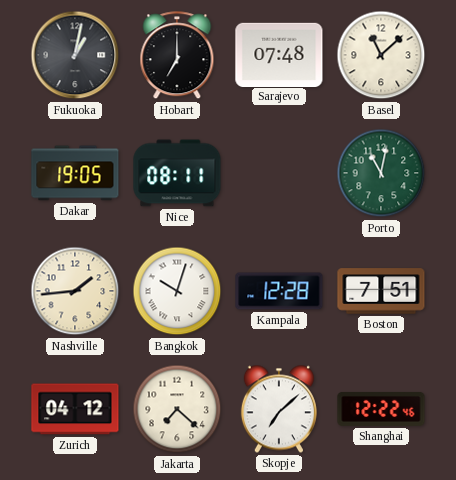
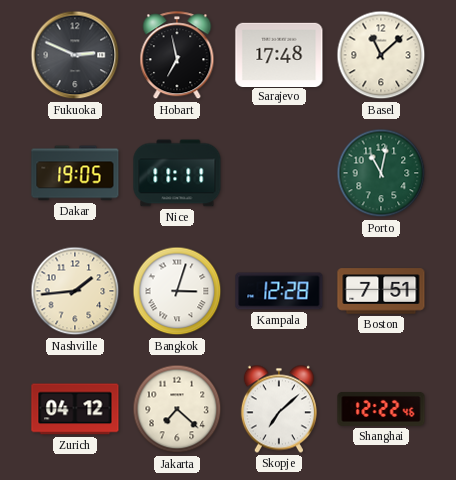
Fukuoka: 1:02 -> 2:49 (75, 55)
Hobart: 7:00 -> 6:58 (177, 56)
Sarajevo: 07:48 -> 17:48 (279, 54)
Nice: 08:11 -> 11:11 (177, 173)
Bangkok: 10:03 -> 3:03 (177, 291)
